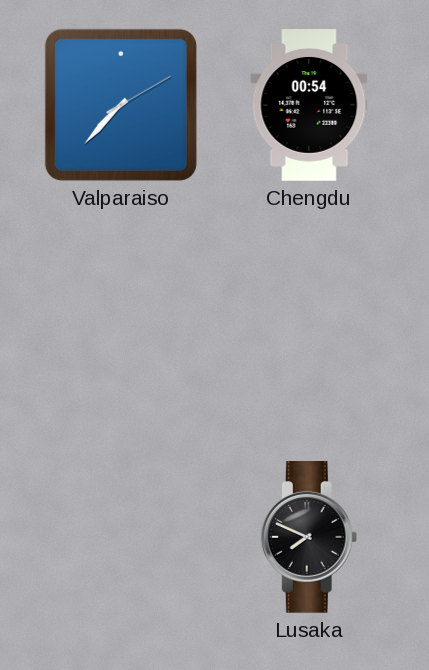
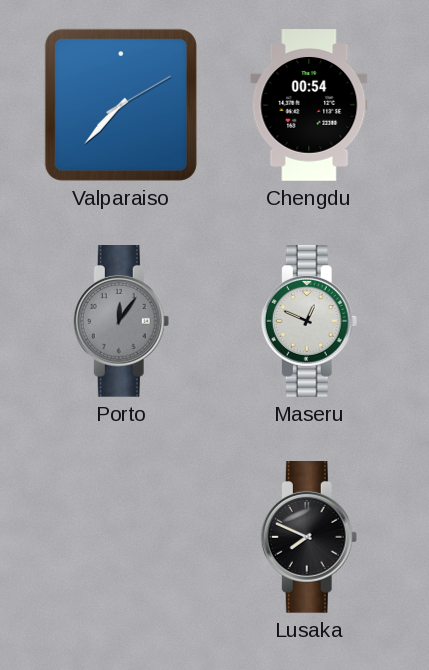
Porto: none -> 12:06 (121, 322)
Maseru: none -> 12:49 (309, 322)
